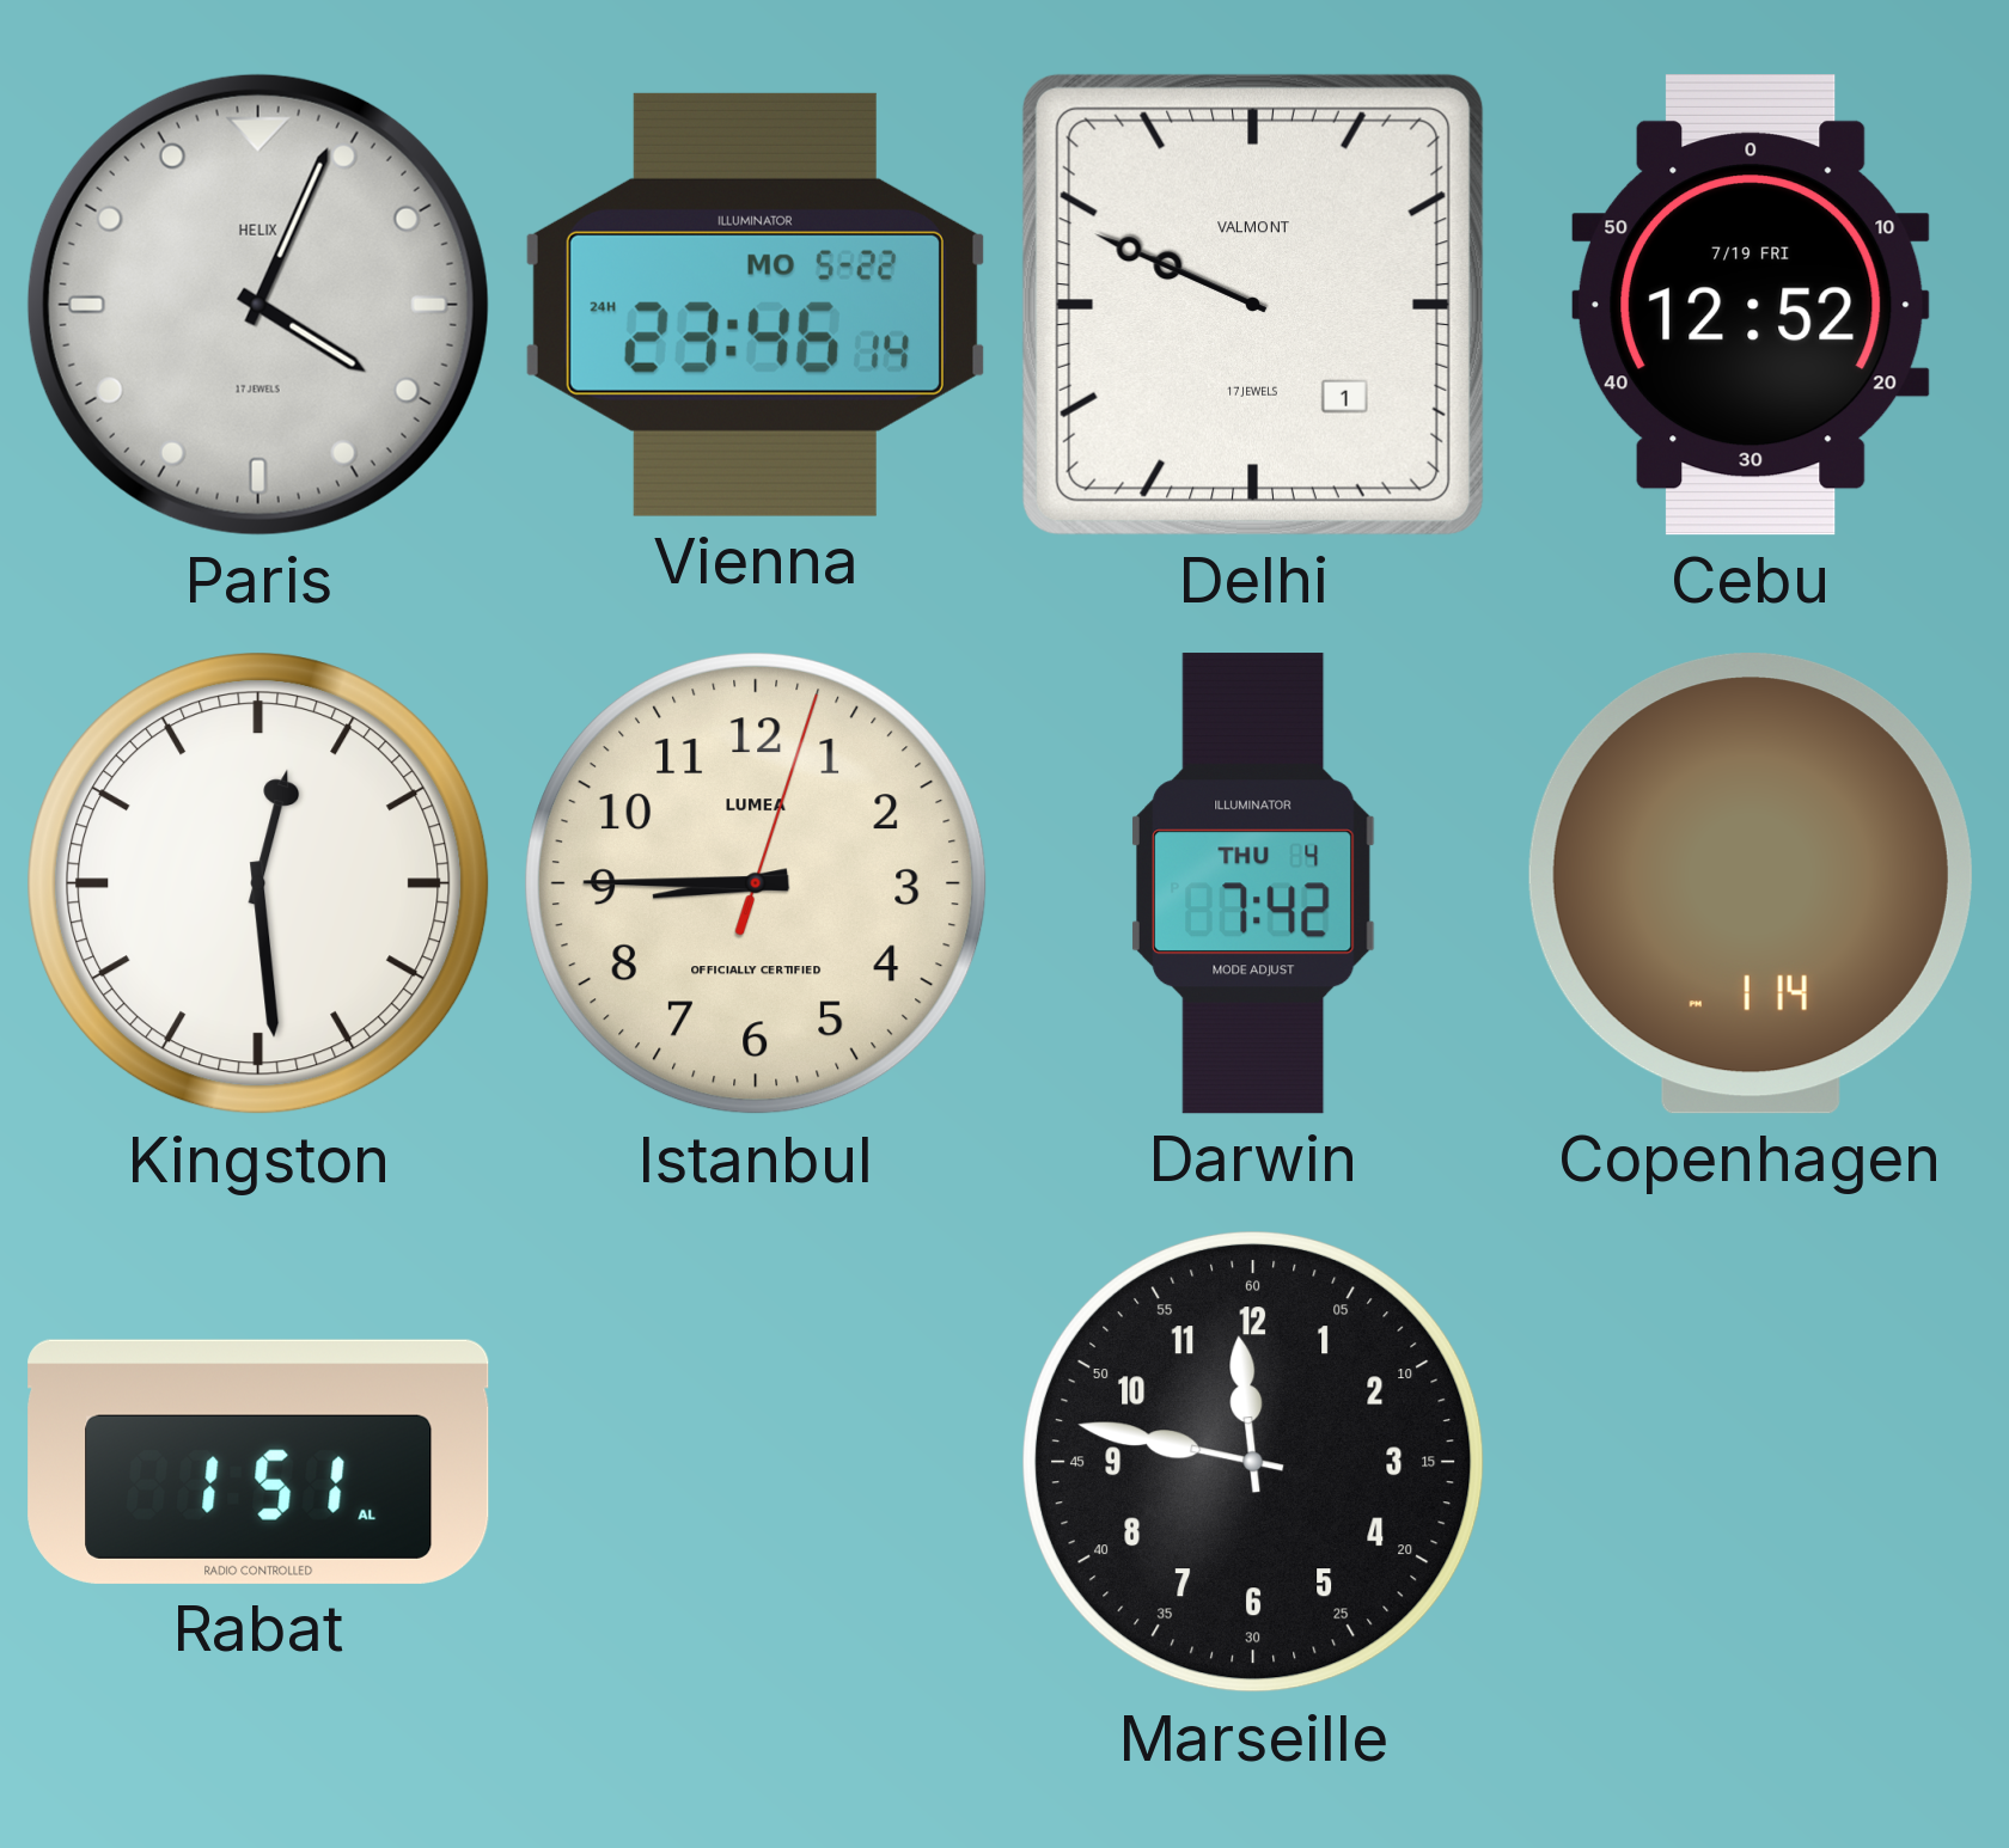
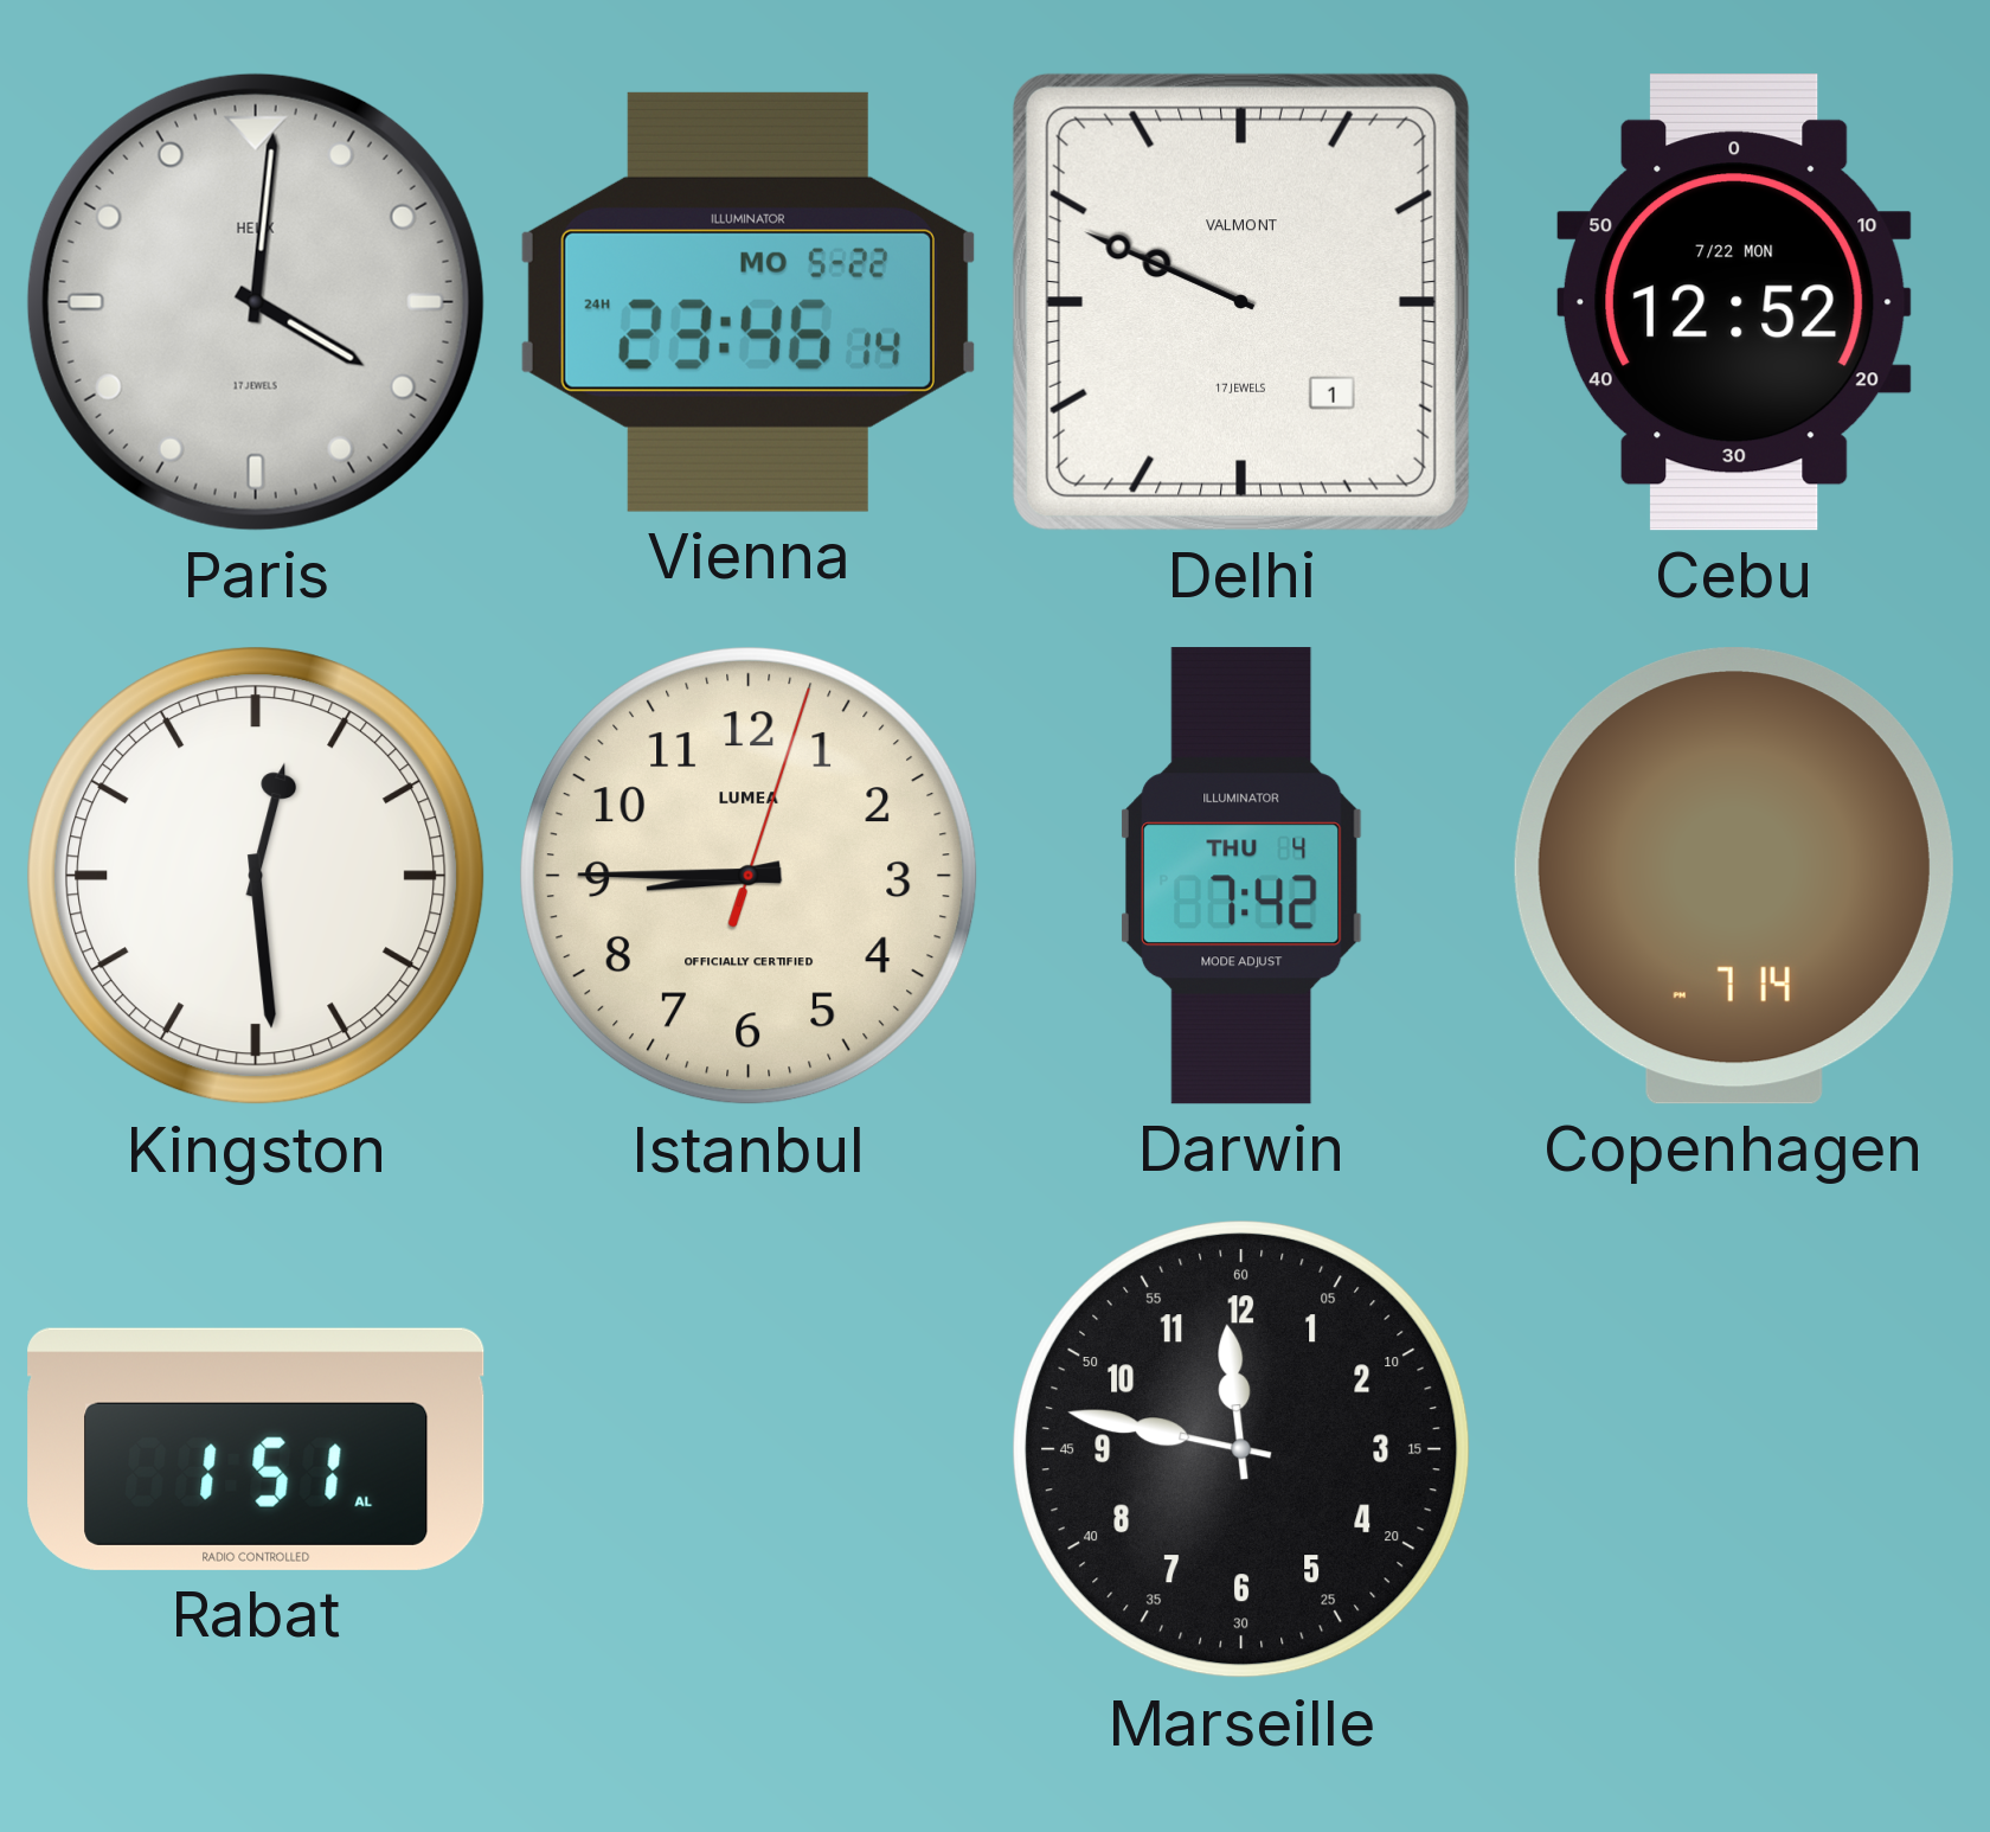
Paris: 4:04 -> 4:01 (256, 302)
Cebu date: 7/19 FRI -> 7/22 MON (1734, 302)
Copenhagen: 1:14 -> 7:14 (1734, 876)
